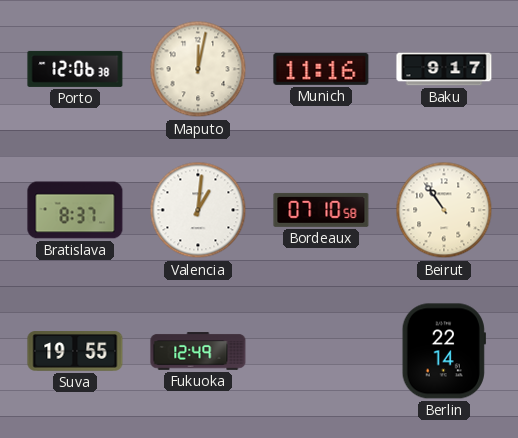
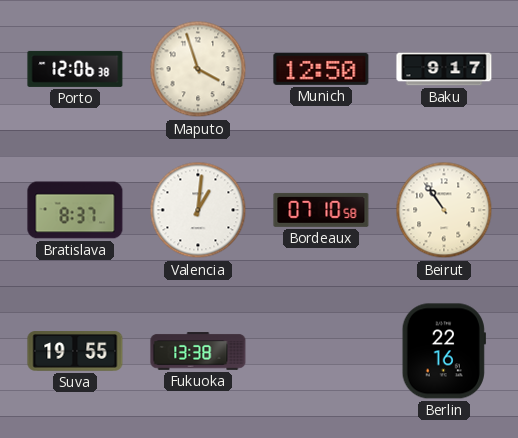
Maputo: 12:02 -> 3:57 (198, 69)
Munich: 11:16 -> 12:50 (321, 69)
Fukuoka: 12:49 -> 13:38 (198, 351)
Berlin: 22:14 -> 22:16 (444, 351)
